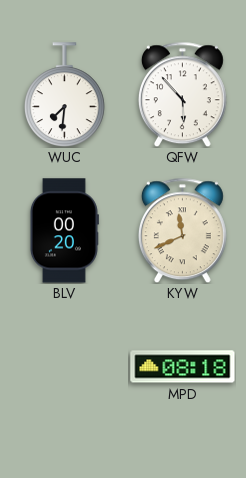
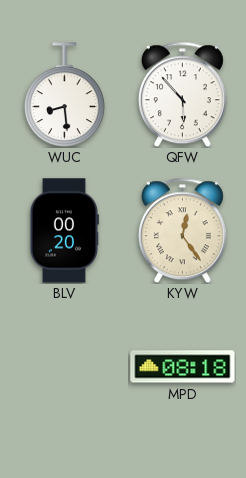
WUC: 7:31 -> 8:29 (65, 95)
KYW: 11:41 -> 12:24 (182, 230)
